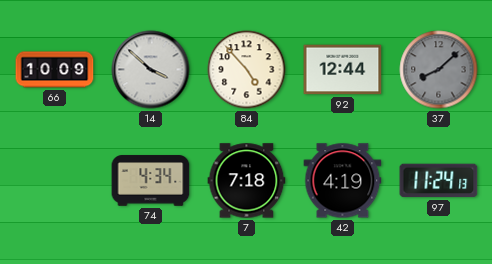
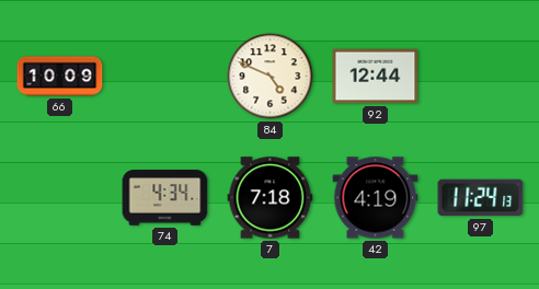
14: 3:52 -> none (151, 70)
84: 4:53 -> 4:49 (271, 77)
37: 8:08 -> none (439, 70)
